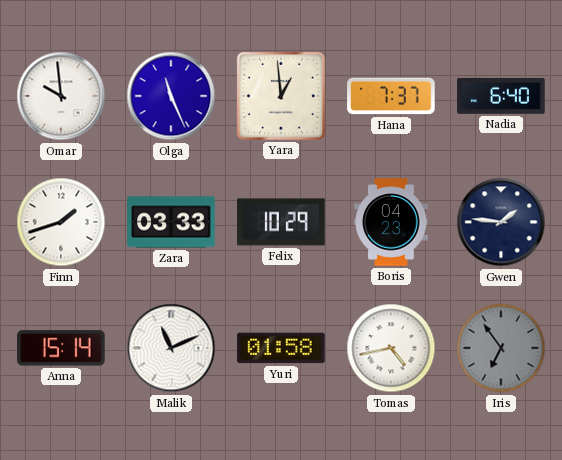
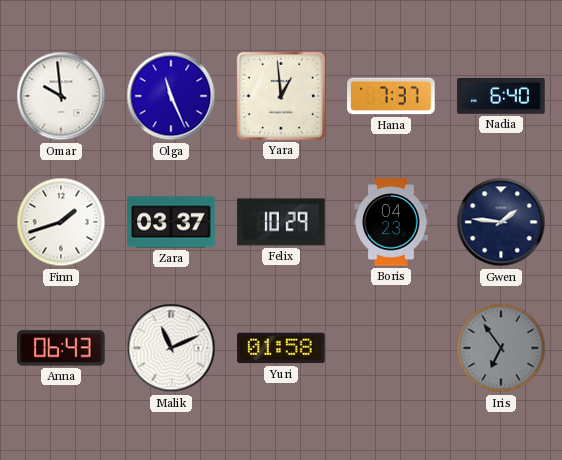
Zara: 03:33 -> 03:37 (171, 222)
Anna: 15:14 -> 06:43 (61, 348)
Tomas: 4:43 -> none (391, 348)
